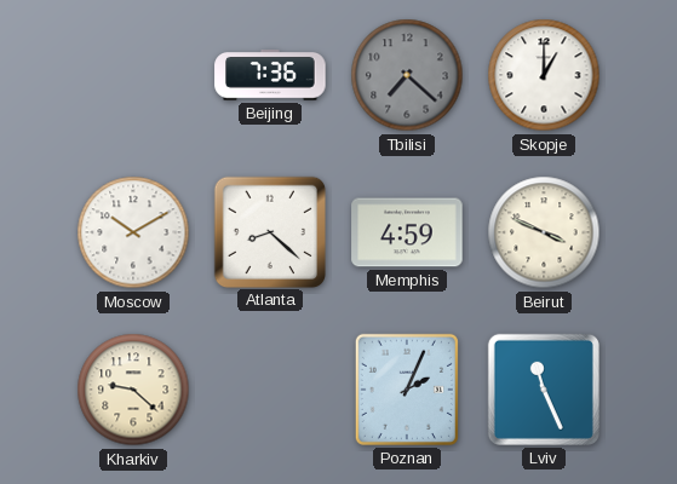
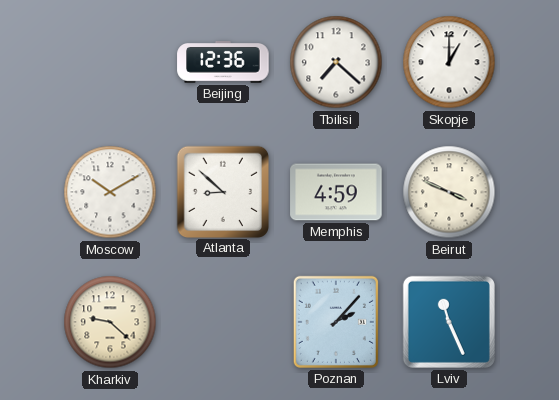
Beijing: 7:36 -> 12:36 (223, 63)
Tbilisi dial: grey -> white (336, 62)
Atlanta: 8:22 -> 8:52 (222, 191)
Poznan: 2:04 -> 2:07 (336, 322)
